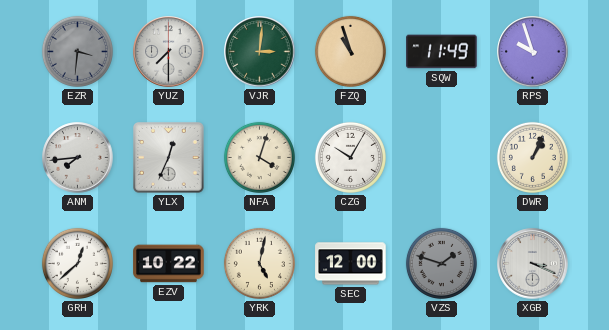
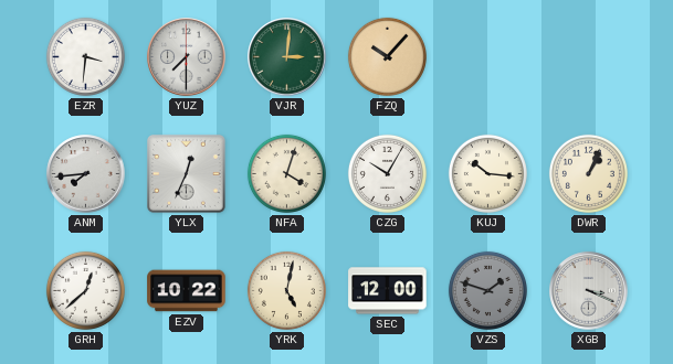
EZR dial: grey -> white (85, 56)
FZQ: 10:57 -> 10:07 (387, 56)
SQW: 11:49 -> none (442, 52)
RPS: 9:57 -> none (533, 52)
KUJ: none -> 10:16 (487, 173)
